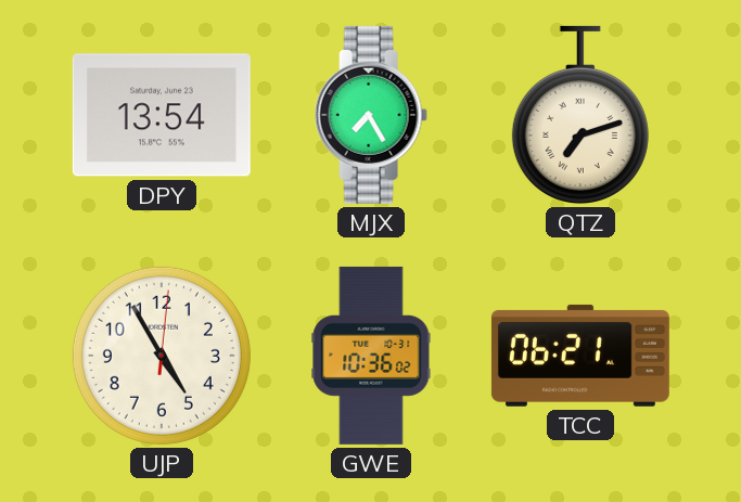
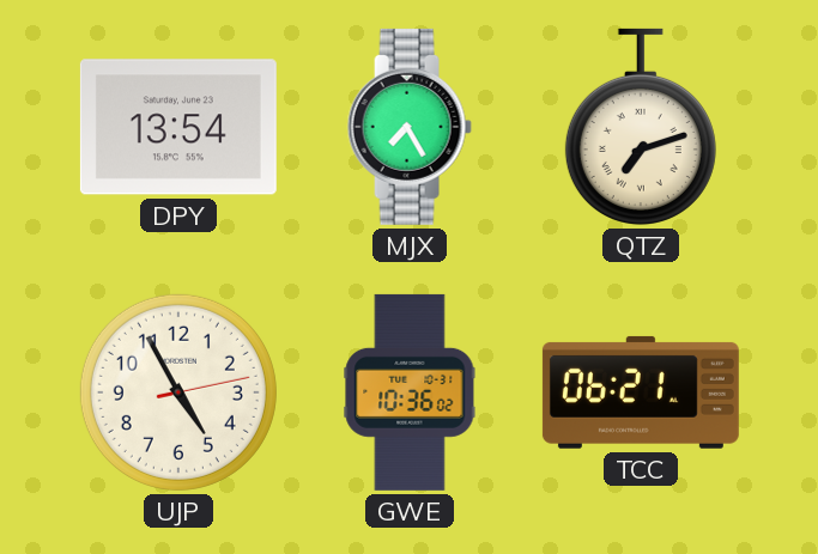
UJP: 4:55:01 -> 4:55:13 (178, 392)
